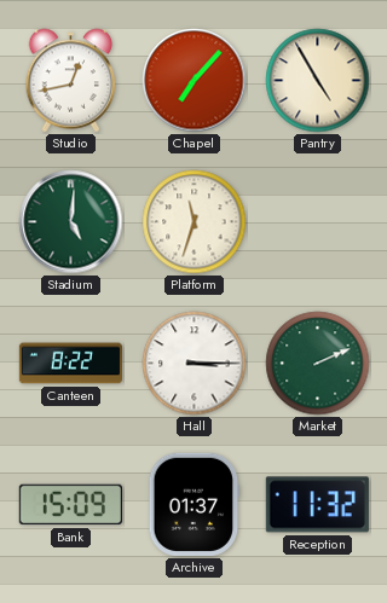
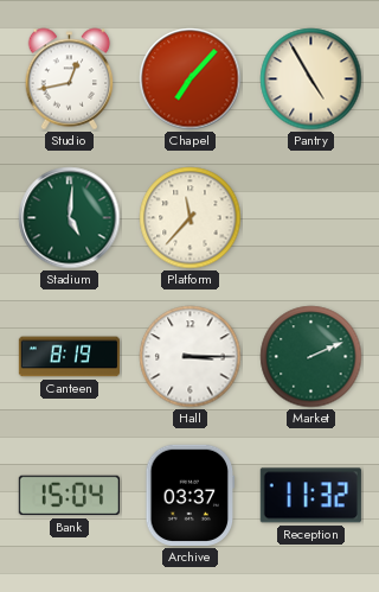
Platform: 11:33 -> 11:37 (191, 218)
Canteen: 8:22 -> 8:19 (69, 357)
Bank: 15:09 -> 15:04 (69, 496)
Archive: 01:37 -> 03:37 (191, 495)
